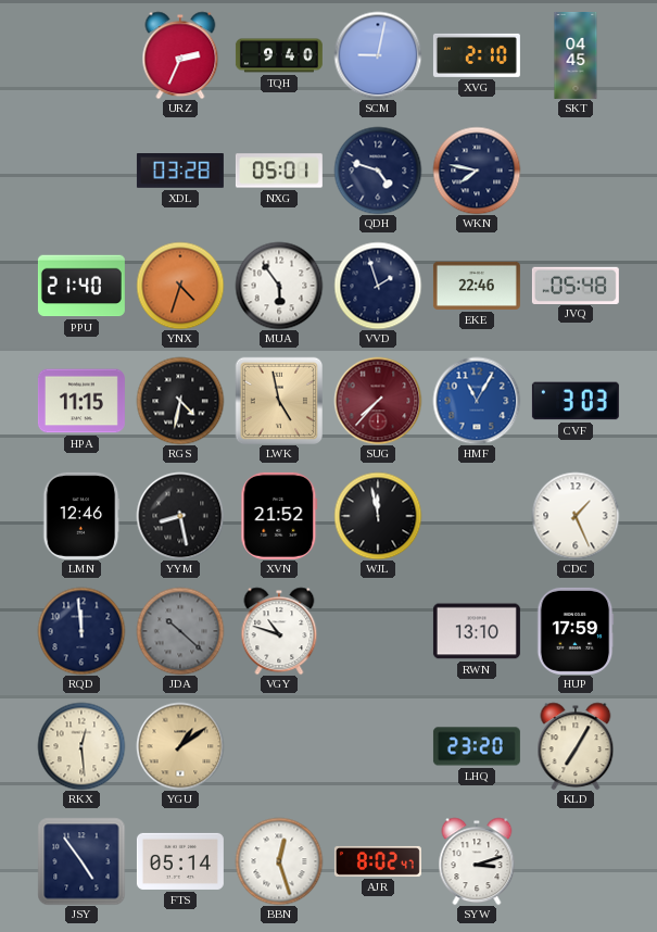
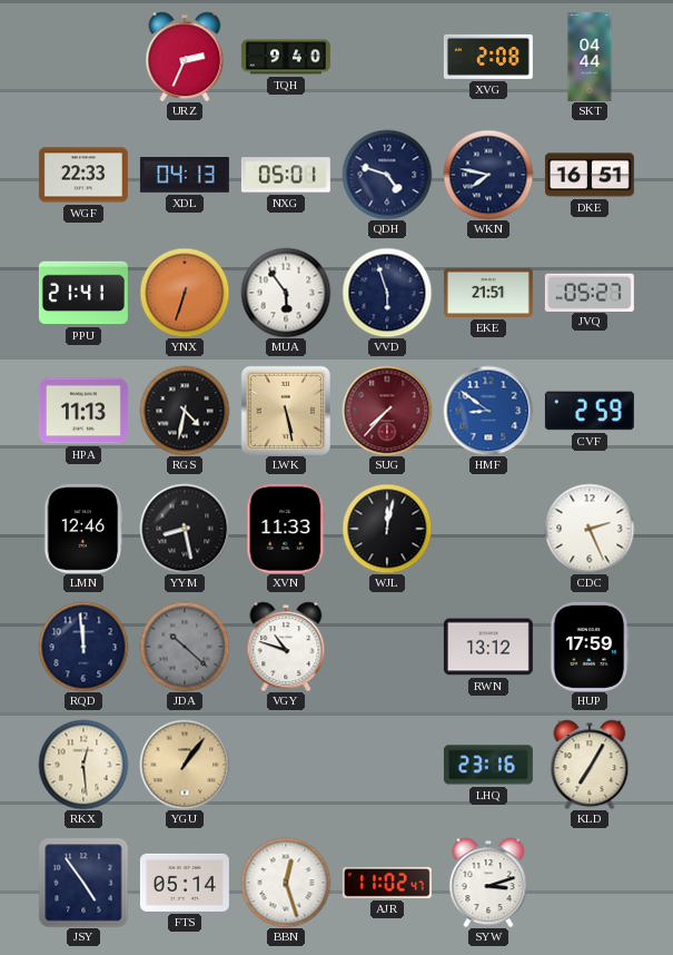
SCM: 9:02 -> none (378, 55)
XVG: 2:10 -> 2:08 (488, 57)
SKT: 04:45 -> 04:44 (590, 57)
WGF: none -> 22:33 (83, 175)
XDL: 03:28 -> 04:13 (185, 176)
DKE: none -> 16:51 (590, 175)
PPU: 21:40 -> 21:41 (83, 293)
YNX: 4:33 -> 6:33 (185, 293)
VVD: 1:57 -> 5:57 (387, 293)
EKE: 22:46 -> 21:51 (488, 293)
JVQ: 05:48 -> 05:27 (590, 292)
HPA: 11:15 -> 11:13 (83, 411)
LWK: 4:58 -> 5:28 (285, 410)
HMF: 11:05 -> 8:51 (488, 411)
CVF: 3:03 -> 2:59 (590, 411)
XVN: 21:52 -> 11:33 (286, 529)
WJL: 11:58 -> 12:02 (387, 529)
CDC: 1:26 -> 2:26 (590, 529)
RWN: 13:10 -> 13:12 (488, 647)
YGU: 1:09 -> 1:06 (185, 765)
LHQ: 23:20 -> 23:16 (488, 765)
AJR: 8:02 -> 11:02 (387, 883)
